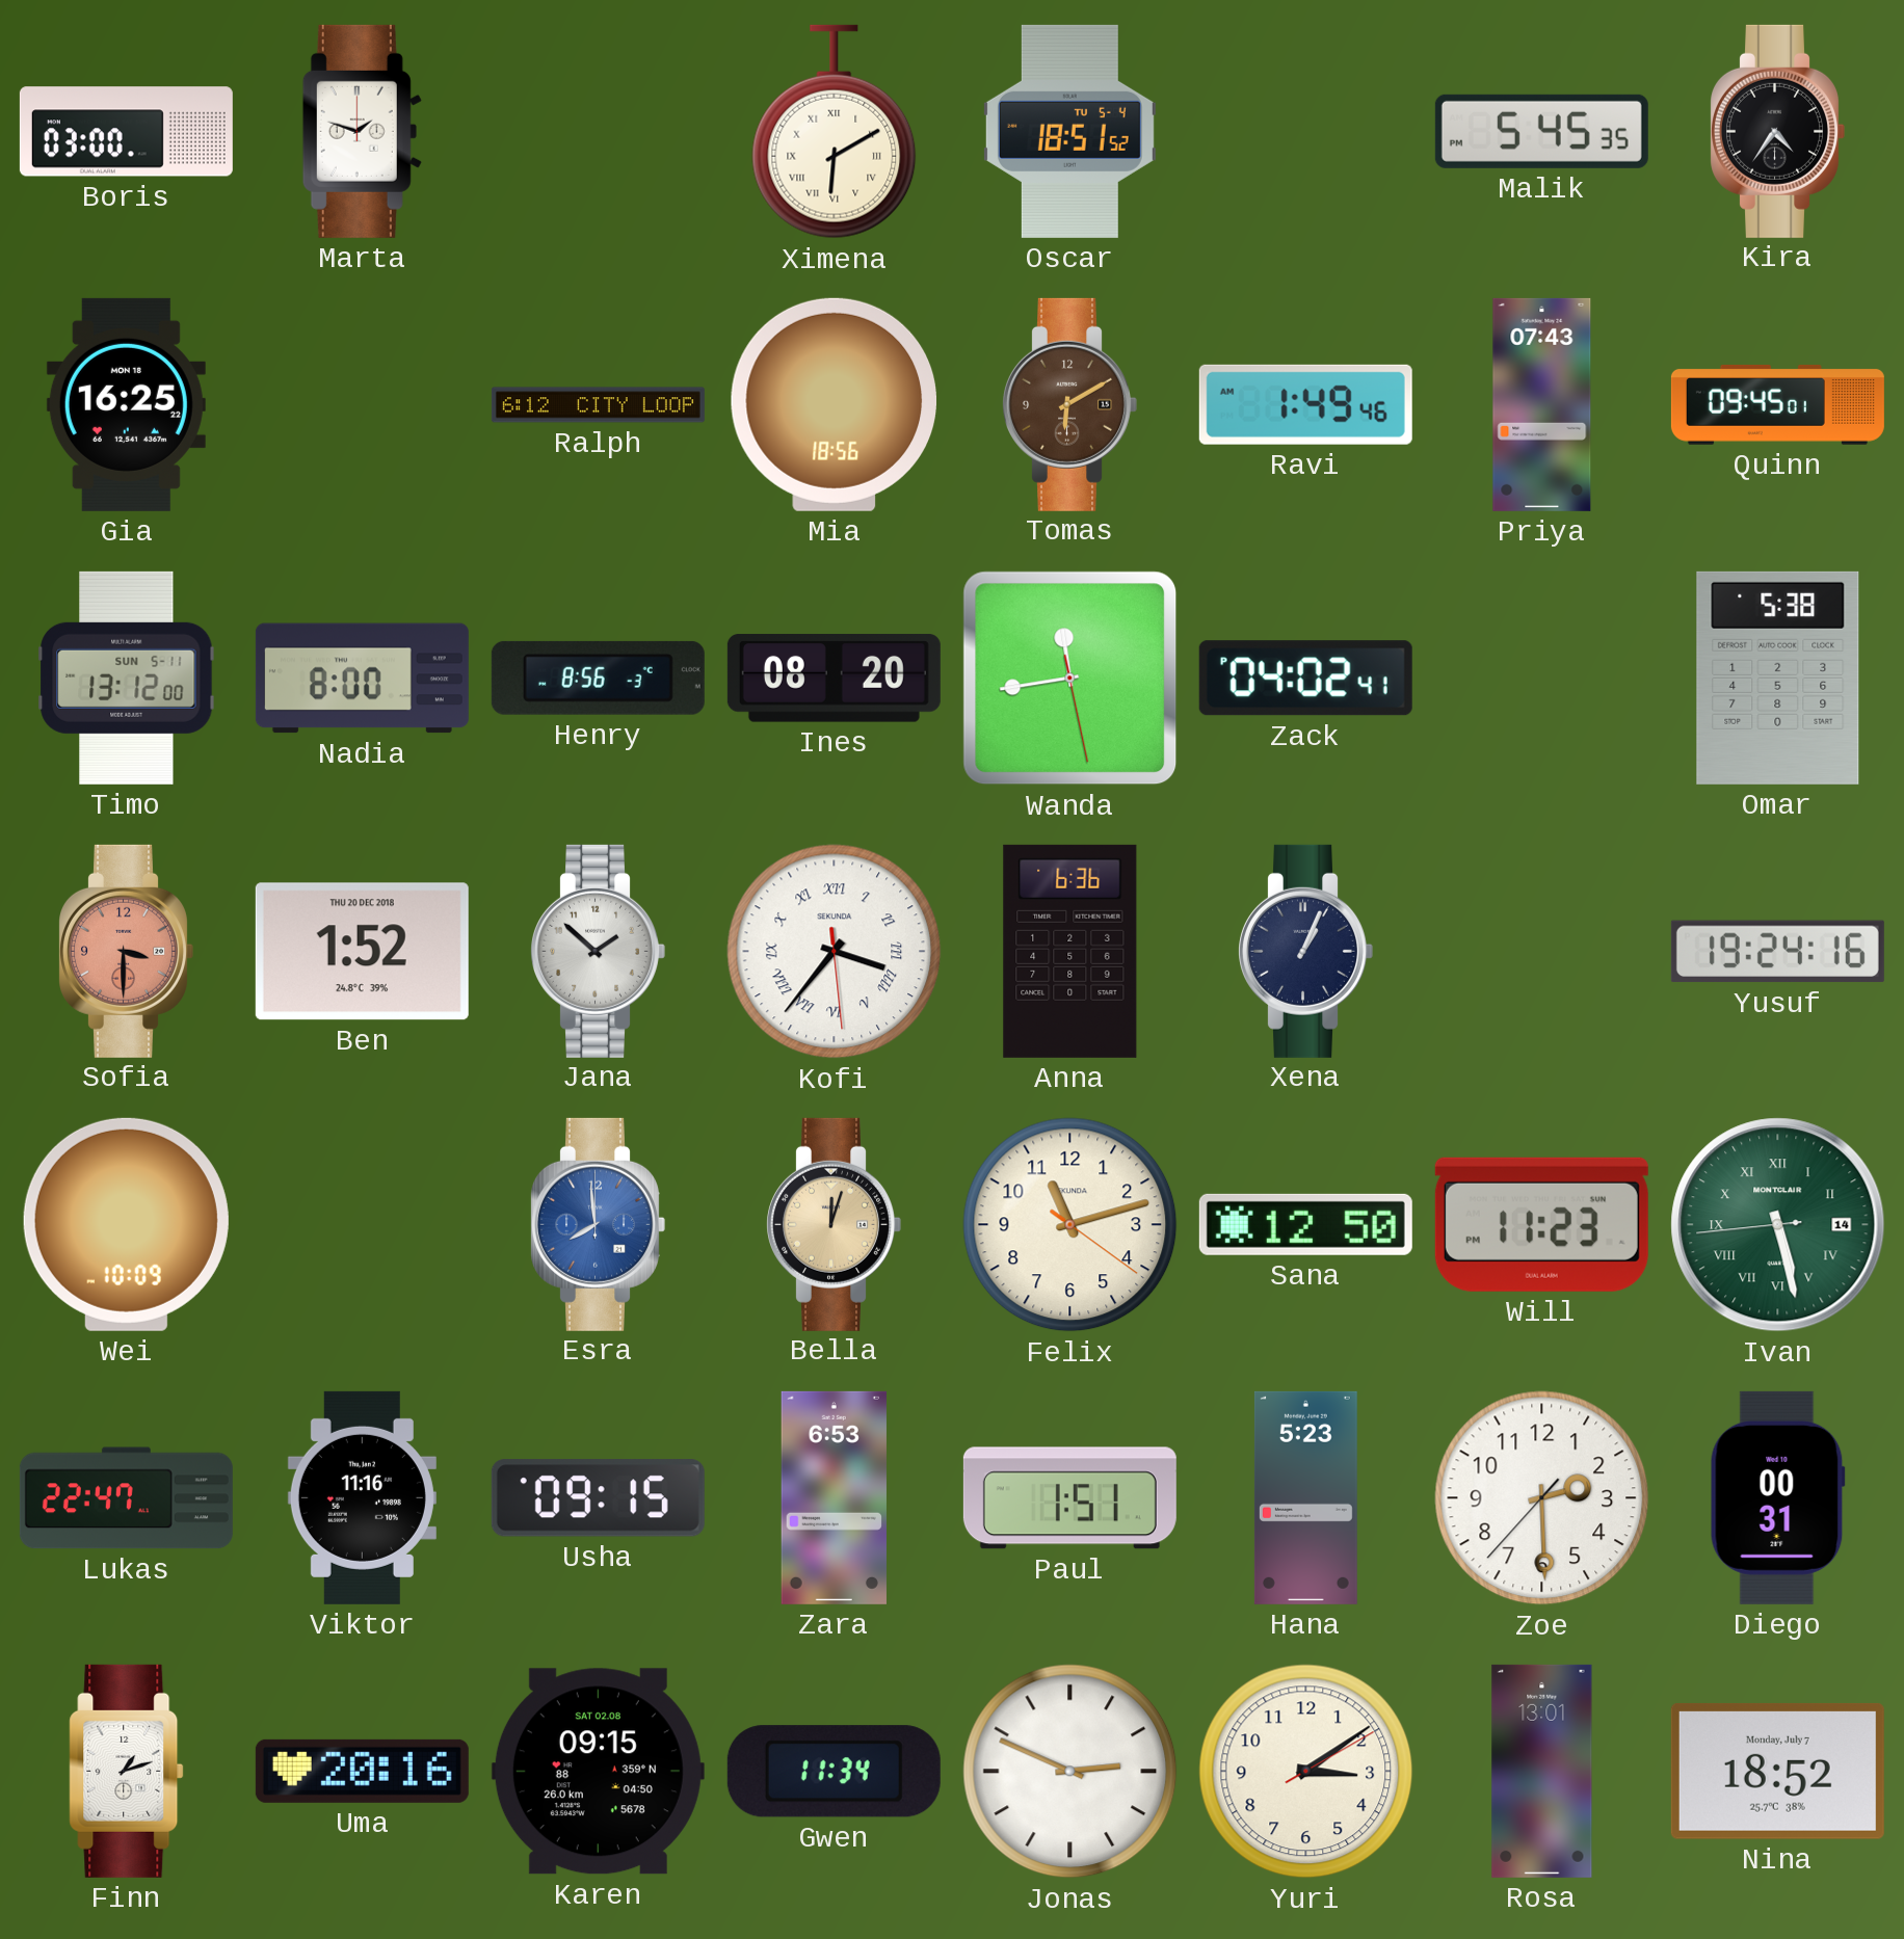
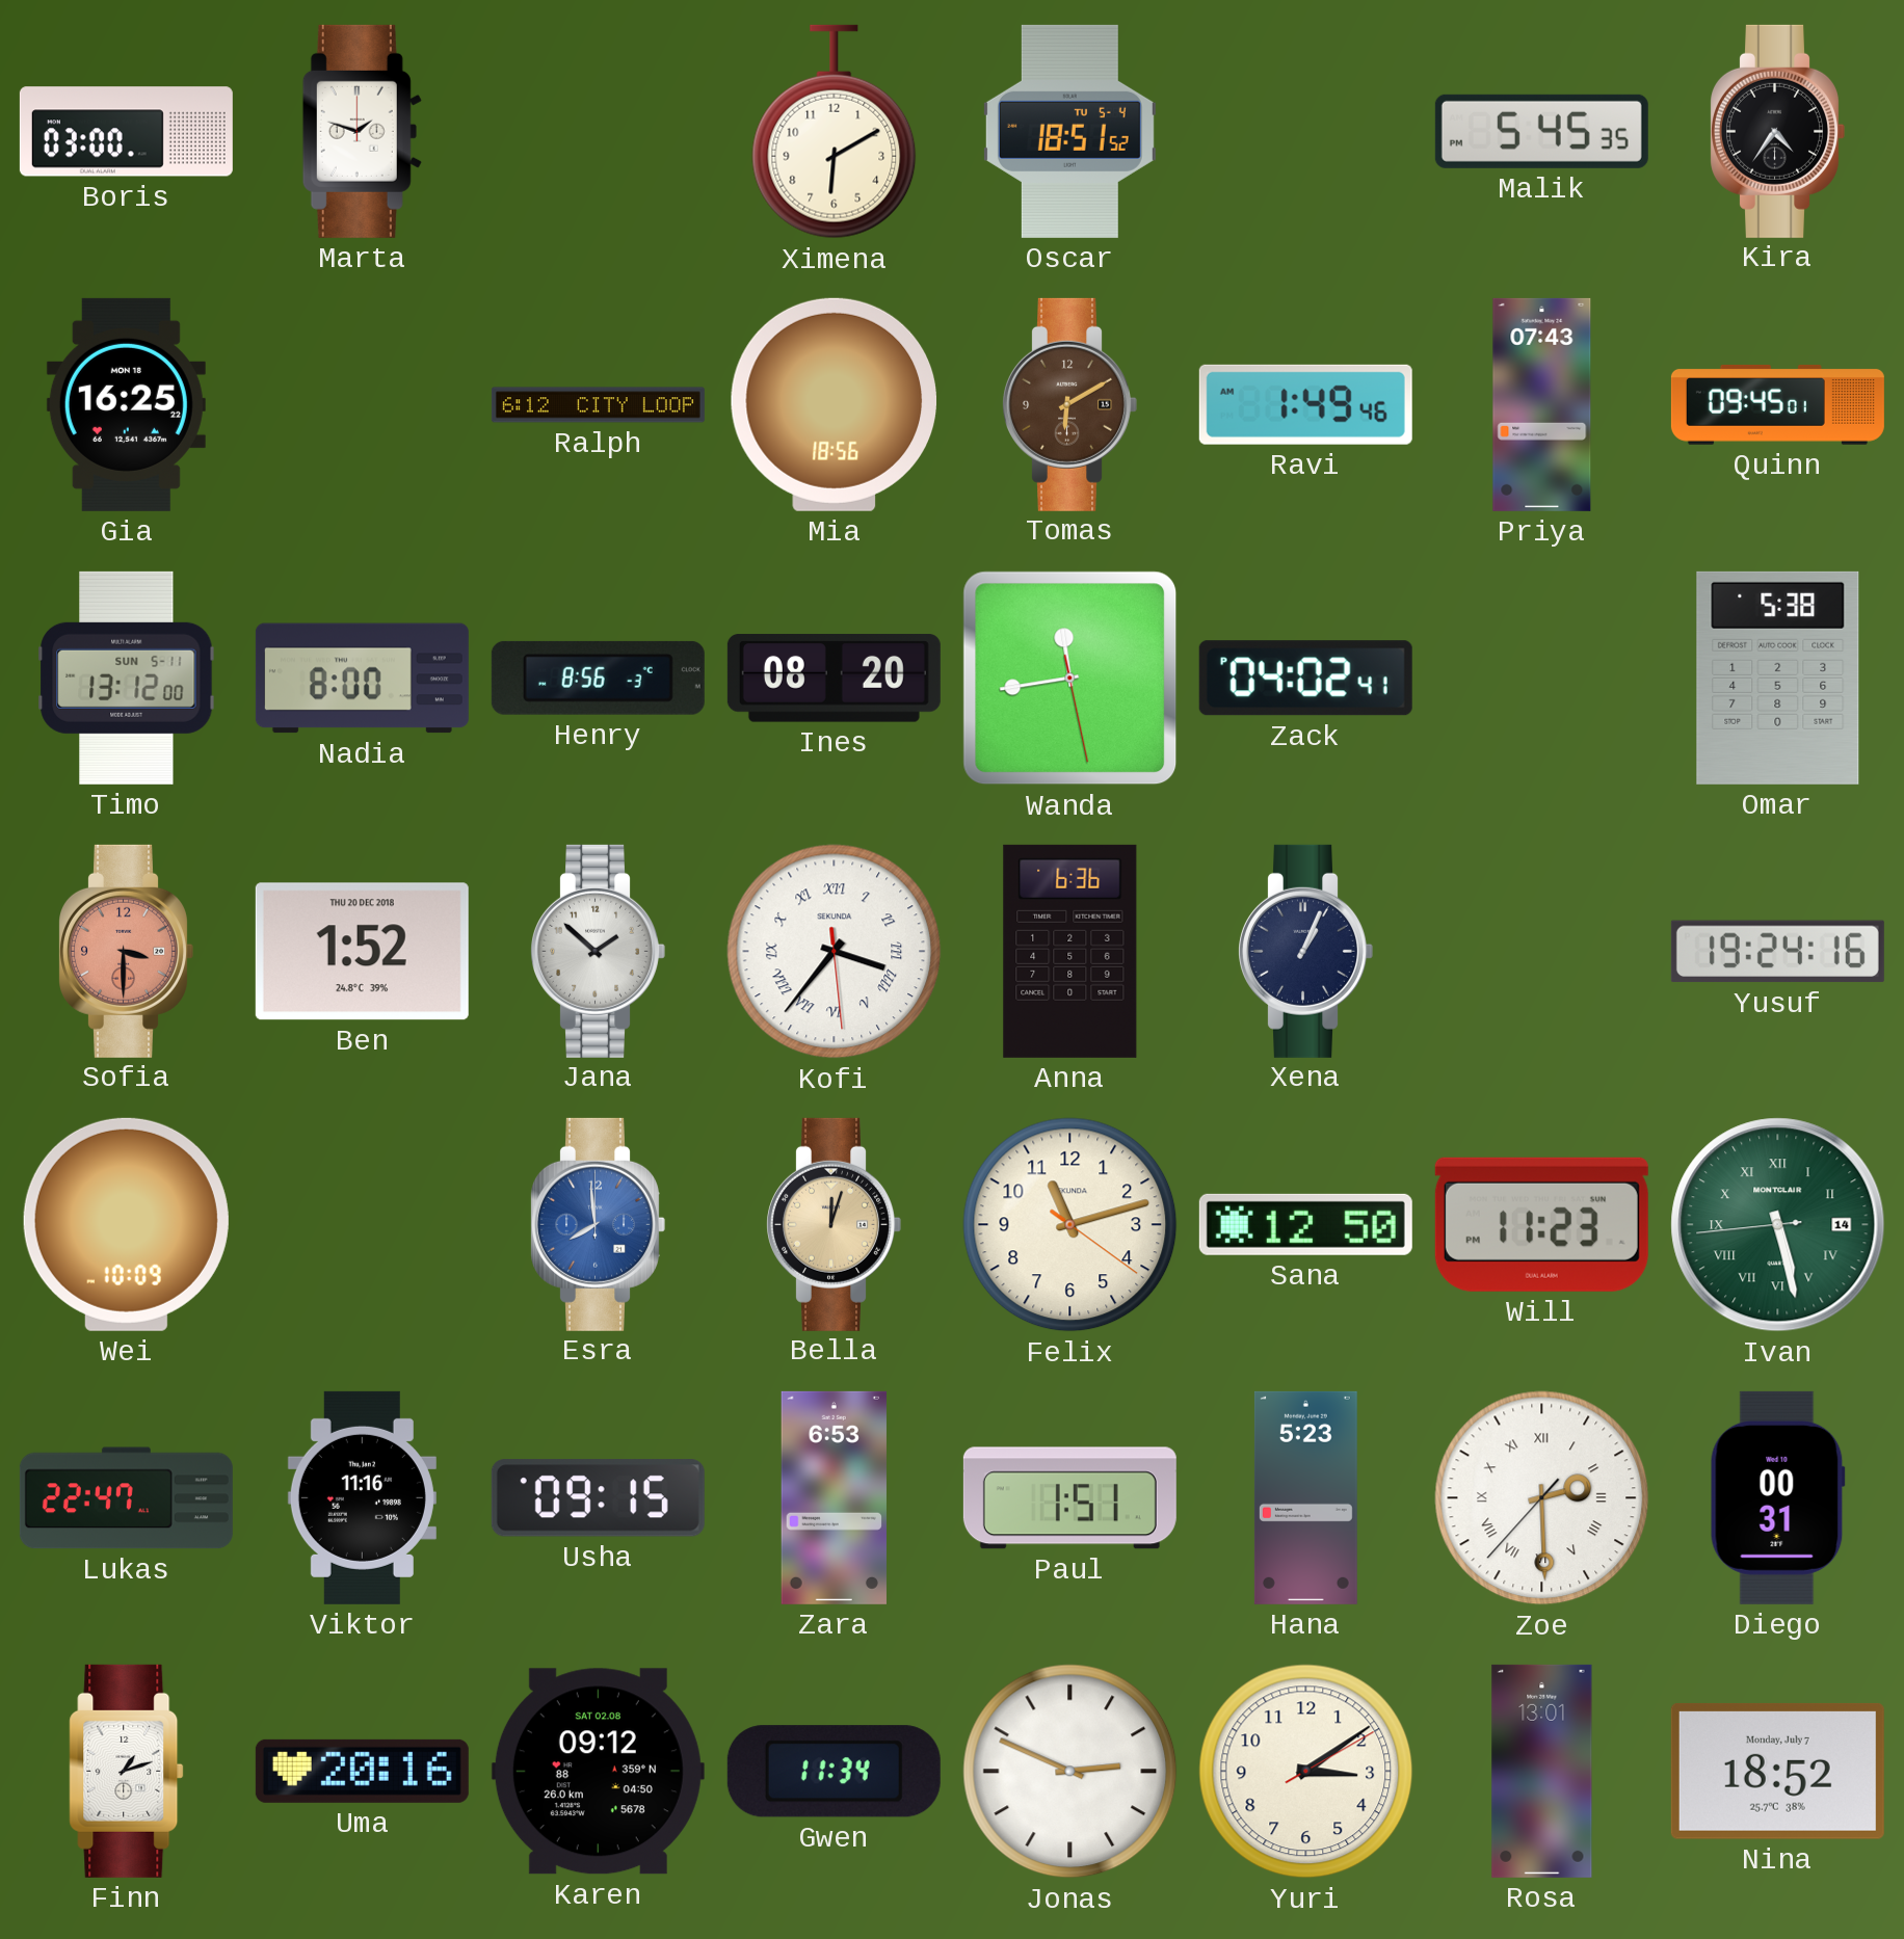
Ximena numerals: Roman -> Arabic (835, 132)
Zoe numerals: Arabic -> Roman (1542, 1498)
Karen: 09:15 -> 09:12 (598, 1772)
